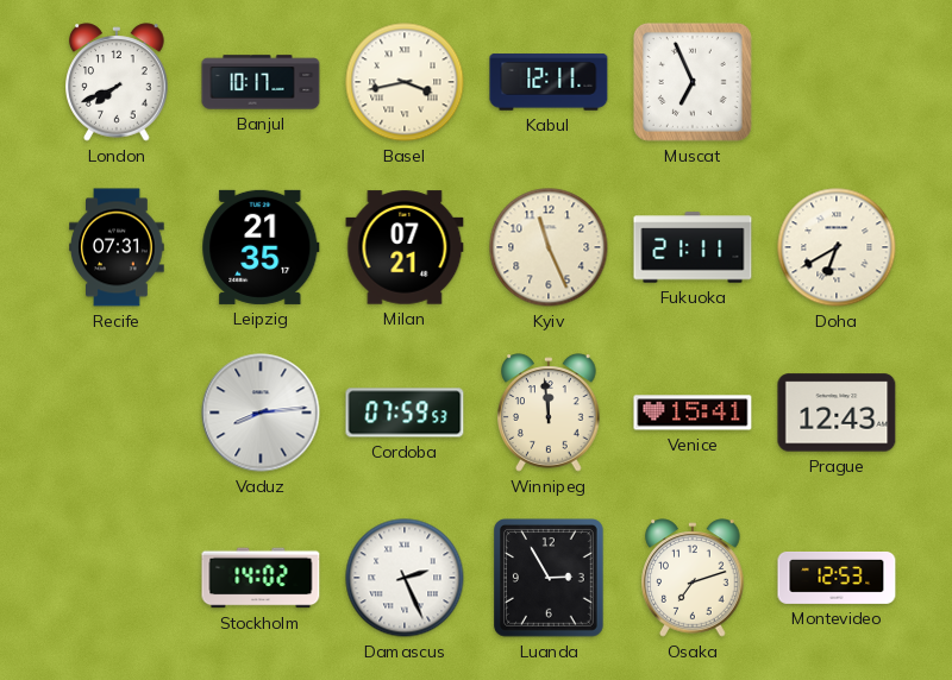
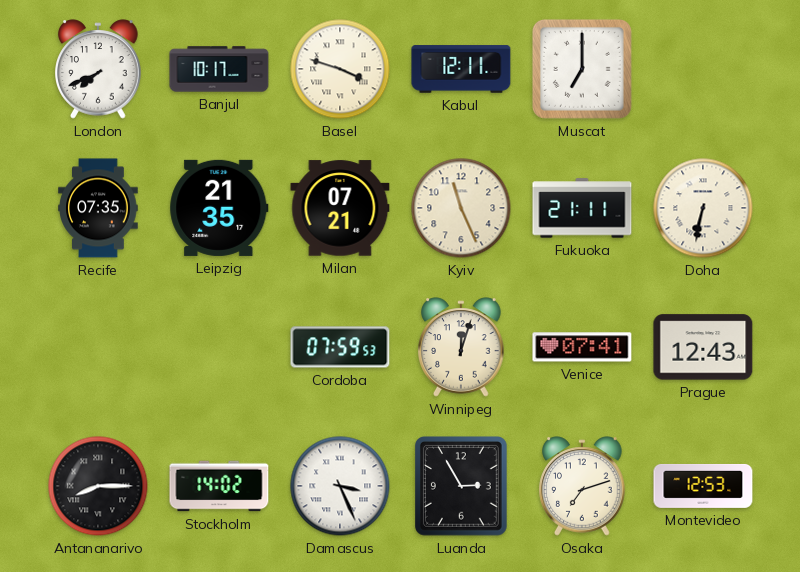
Basel: 3:43 -> 3:48 (340, 69)
Muscat: 6:56 -> 7:00 (582, 69)
Recife: 07:31 -> 07:35 (98, 208)
Doha: 6:40 -> 6:32 (703, 208)
Vaduz: 8:14 -> none (261, 413)
Winnipeg: 11:59 -> 12:03 (461, 347)
Venice: 15:41 -> 07:41 (582, 347)
Antananarivo: none -> 8:15 (98, 486)
Damascus: 2:26 -> 3:26 (340, 486)
